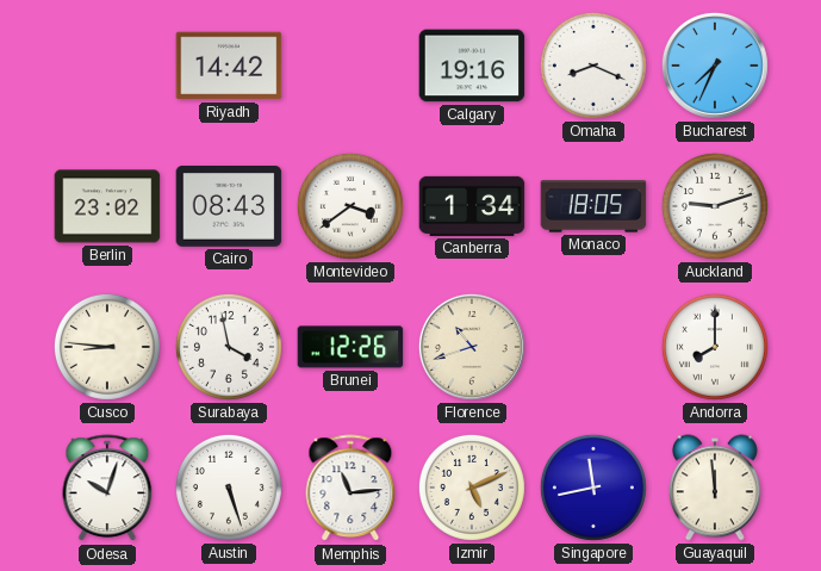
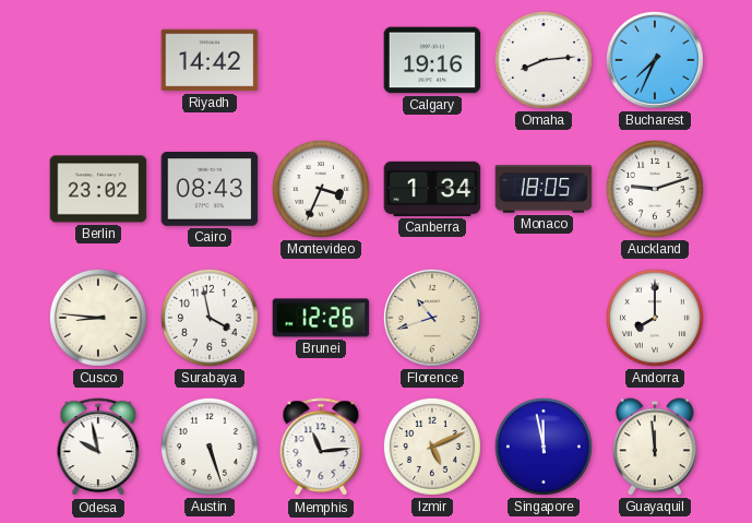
Omaha: 8:19 -> 8:14 (544, 60)
Montevideo: 3:39 -> 3:34 (321, 189)
Odesa: 10:03 -> 9:58 (98, 448)
Singapore: 11:43 -> 11:58 (544, 447)
